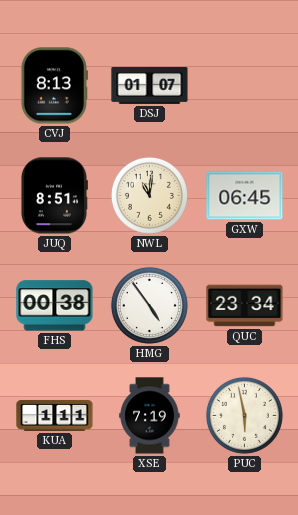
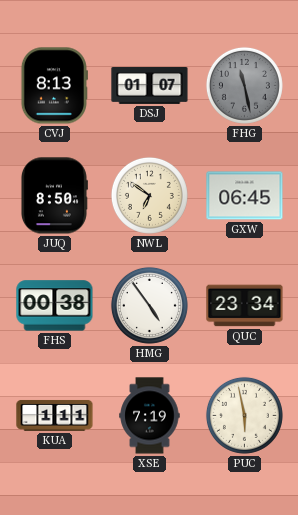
FHG: none -> 11:28 (244, 85)
JUQ: 8:51 -> 8:50 (54, 196)
NWL: 11:01 -> 6:51 (149, 195)
